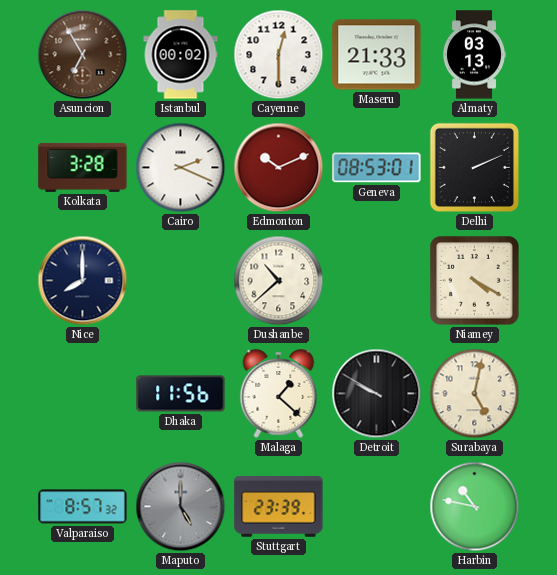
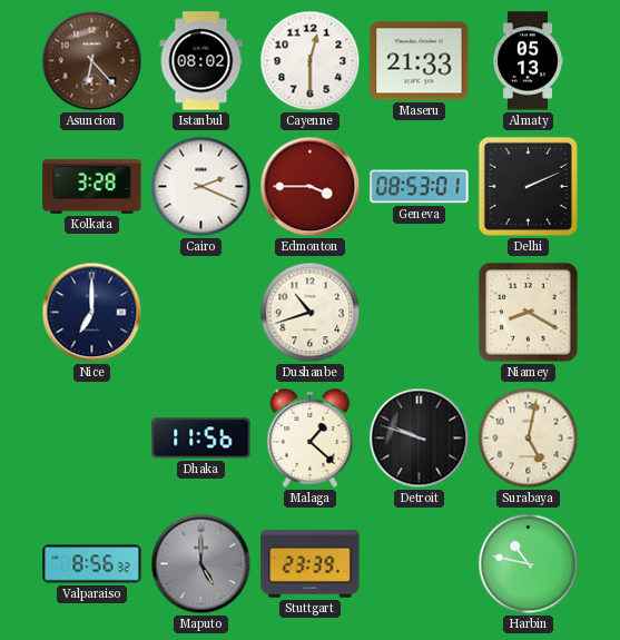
Asuncion: 6:55 -> 6:23 (92, 61)
Istanbul: 00:02 -> 08:02 (201, 61)
Almaty: 03:13 -> 05:13 (528, 61)
Edmonton: 10:11 -> 3:45 (311, 187)
Nice: 8:00 -> 7:00 (92, 313)
Dushanbe: 10:38 -> 10:42 (311, 313)
Niamey: 4:20 -> 8:20 (529, 313)
Detroit: 9:50 -> 9:48 (420, 439)
Valparaiso: 8:57 -> 8:56 (92, 564)
